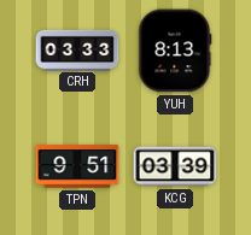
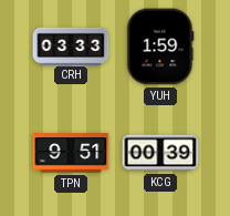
YUH: 8:13 -> 1:59 (160, 47)
KCG: 03:39 -> 00:39 (160, 153)
